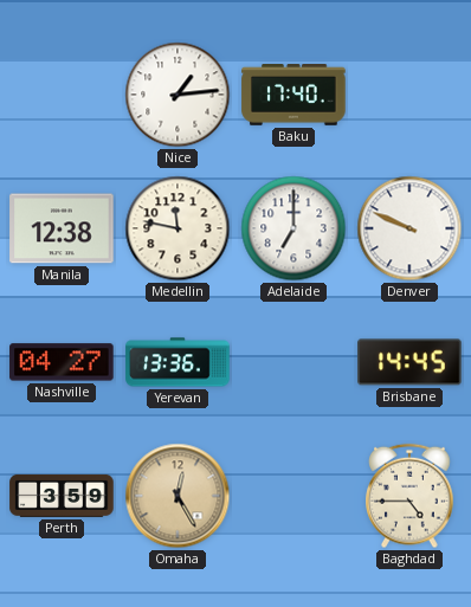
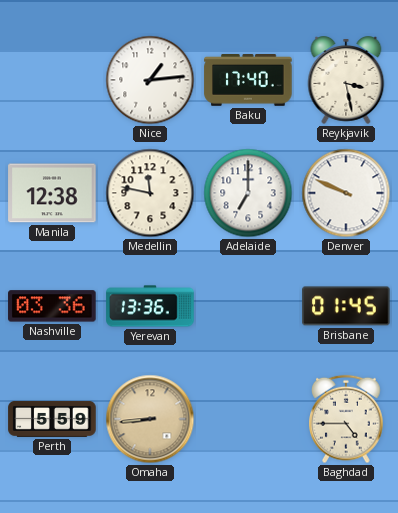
Reykjavik: none -> 3:28 (346, 81)
Nashville: 04:27 -> 03:36 (52, 306)
Brisbane: 14:45 -> 01:45 (346, 306)
Perth: 3:59 -> 5:59 (52, 419)
Omaha: 12:25 -> 8:44 (150, 419)
